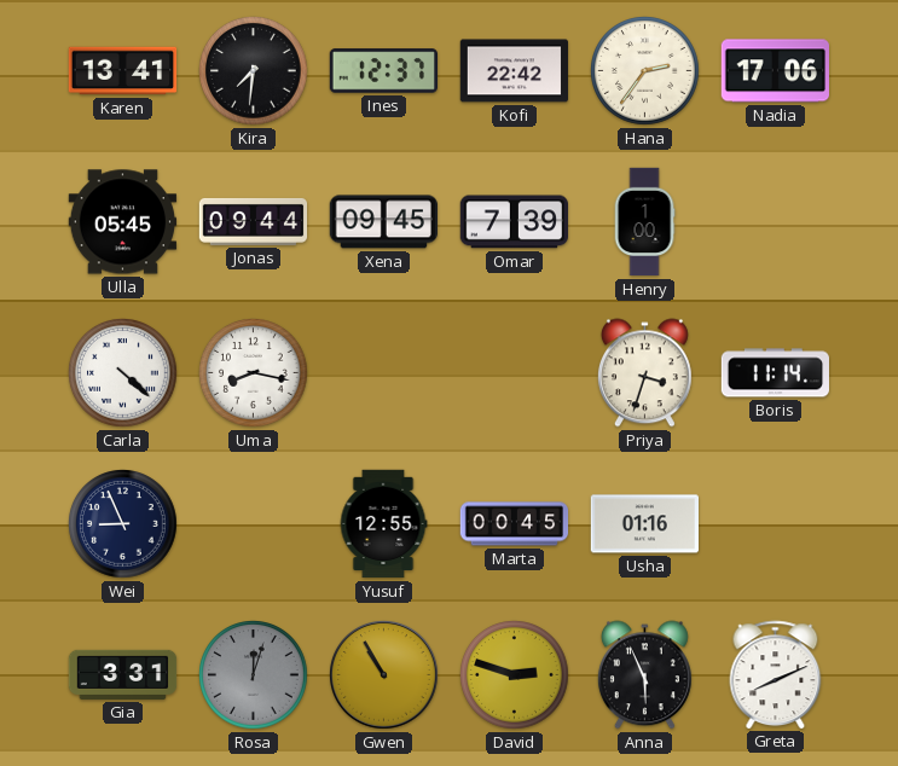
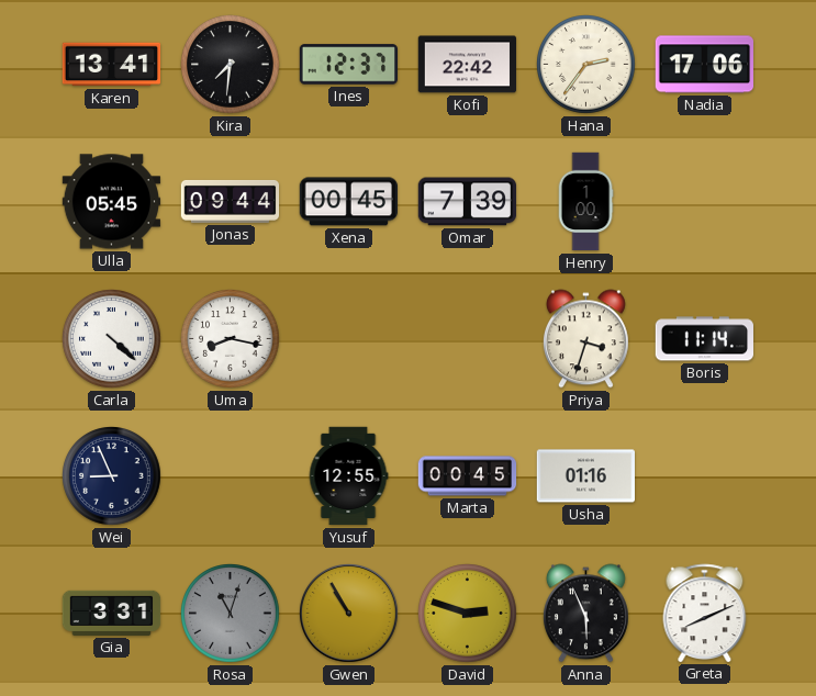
Xena: 09:45 -> 00:45 (348, 202)
Rosa: 12:03 -> 11:03 (231, 614)
